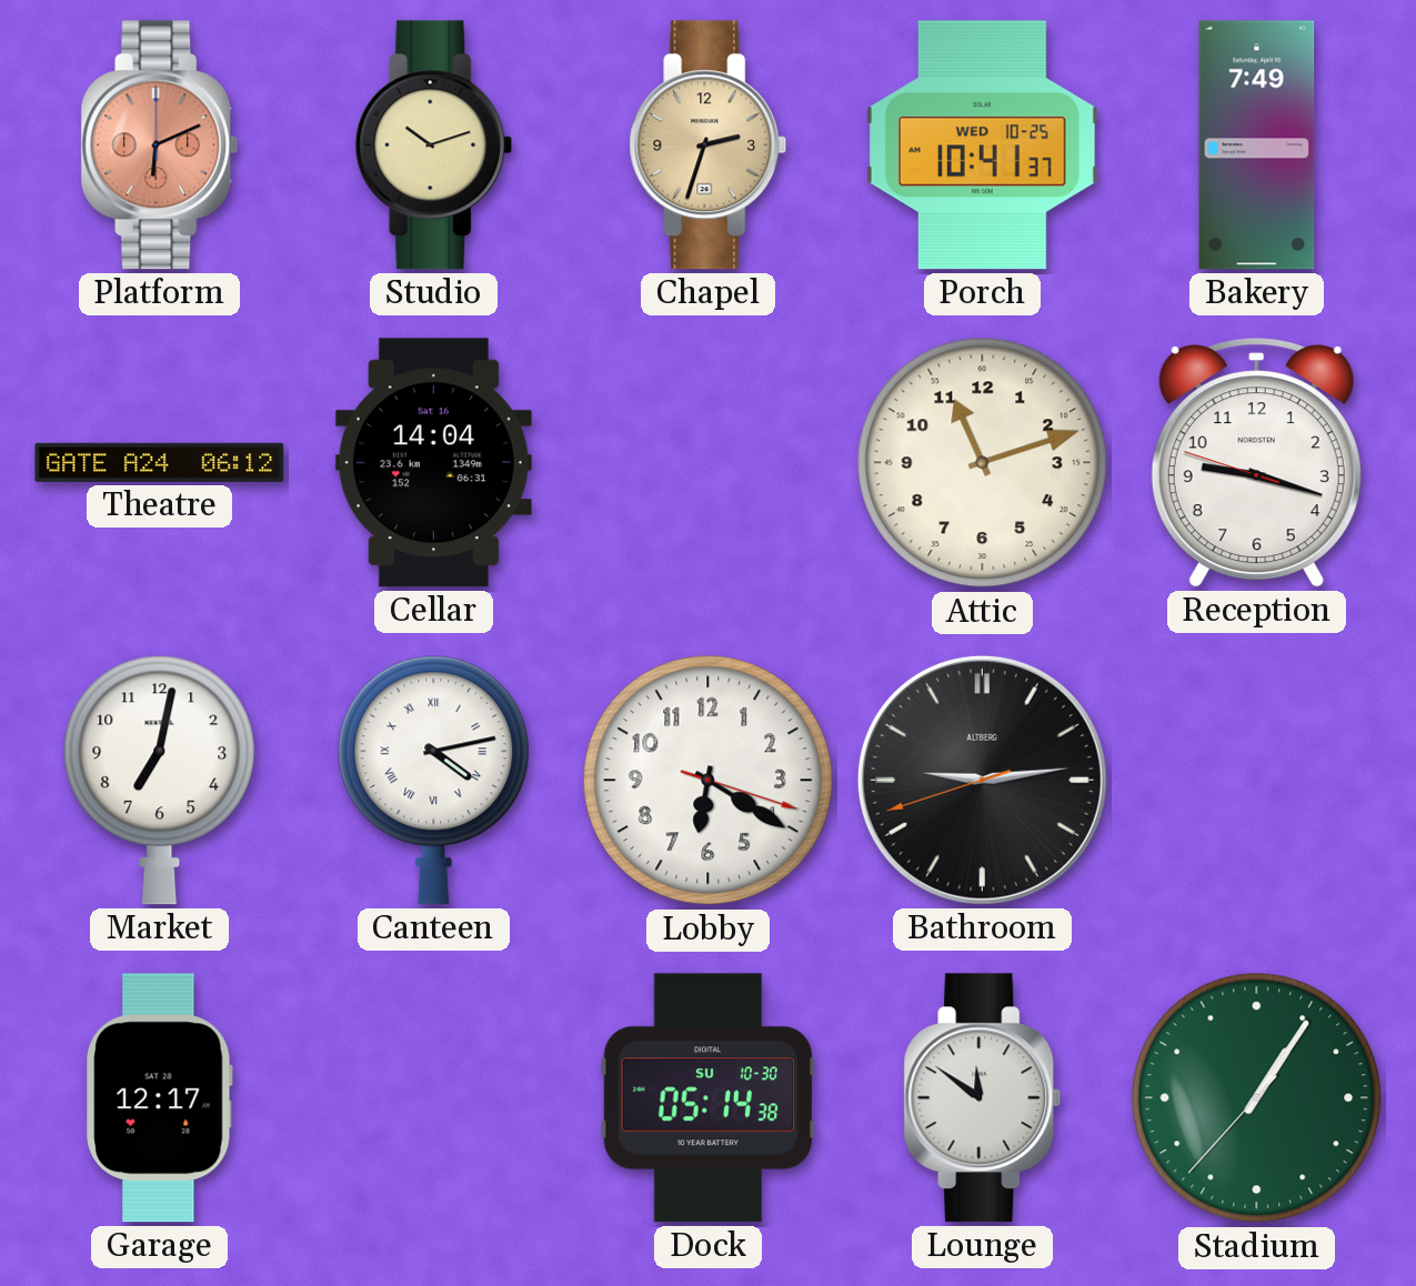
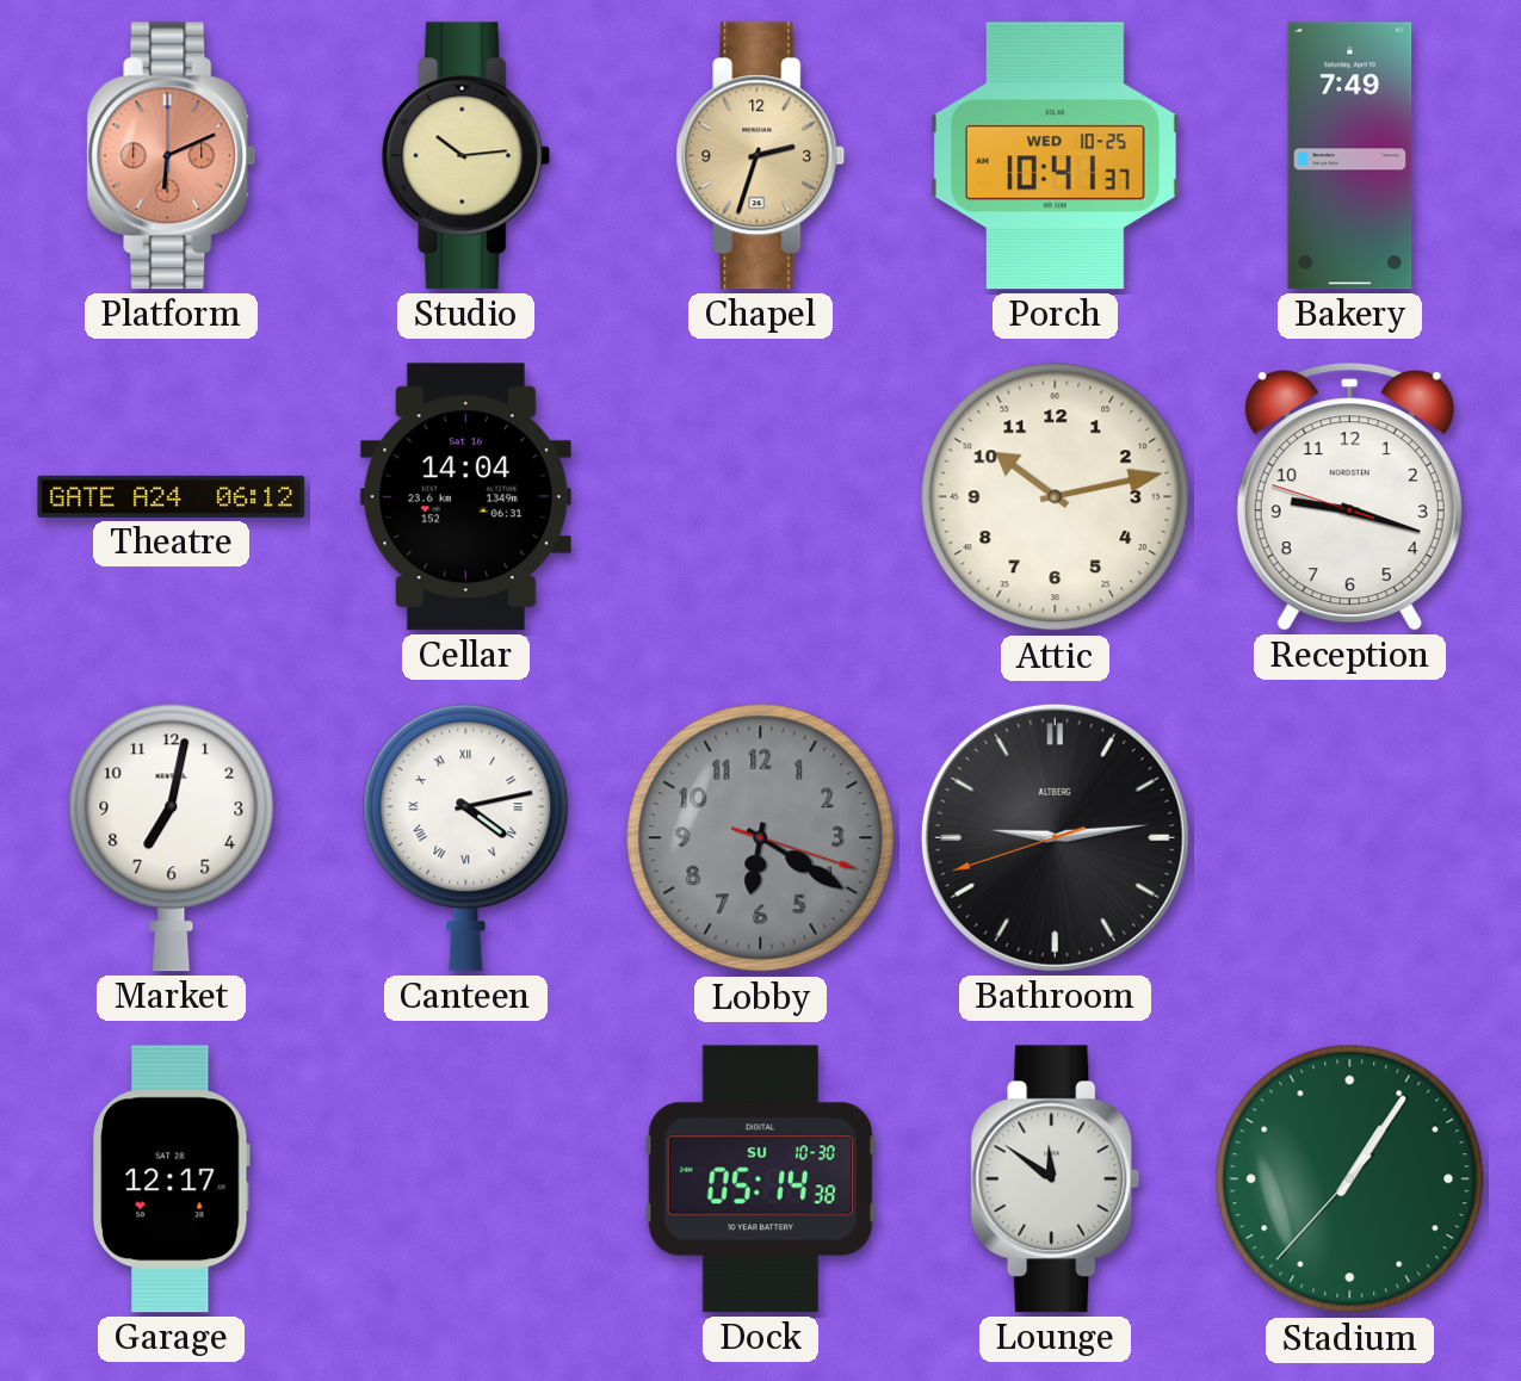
Studio: 10:12 -> 10:14 (466, 156)
Attic: 11:12 -> 10:13 (1056, 497)
Lobby dial: white -> grey (761, 838)
